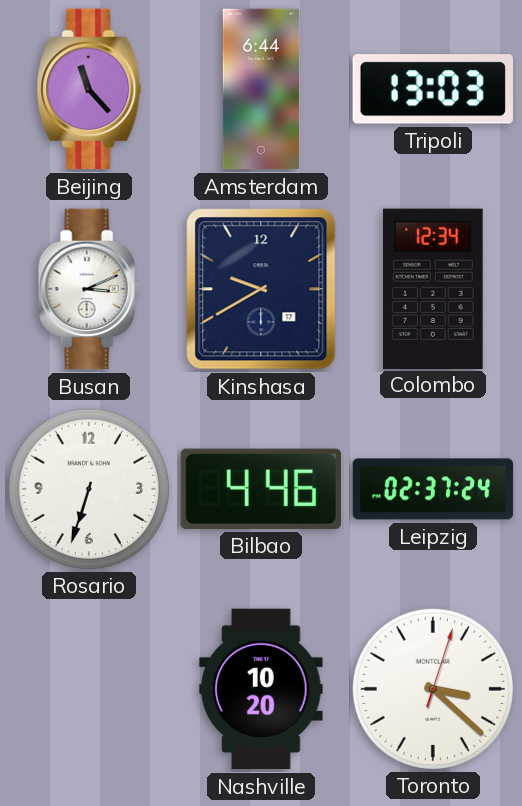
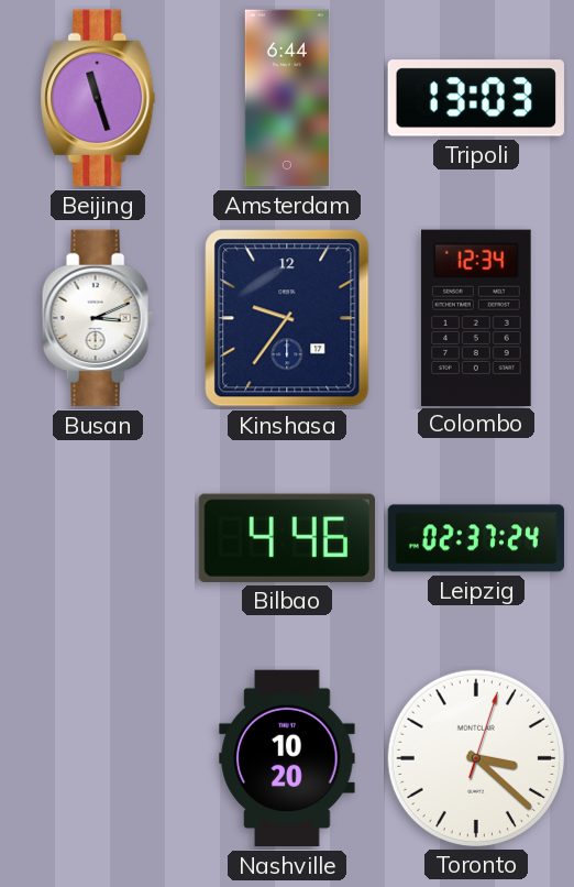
Beijing: 11:23 -> 11:27 (98, 98)
Kinshasa: 9:40 -> 9:36 (287, 318)
Rosario: 6:33 -> none (88, 488)
